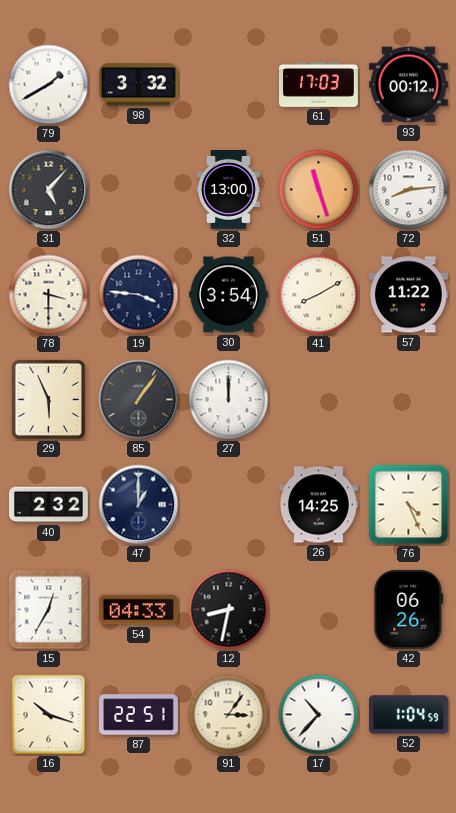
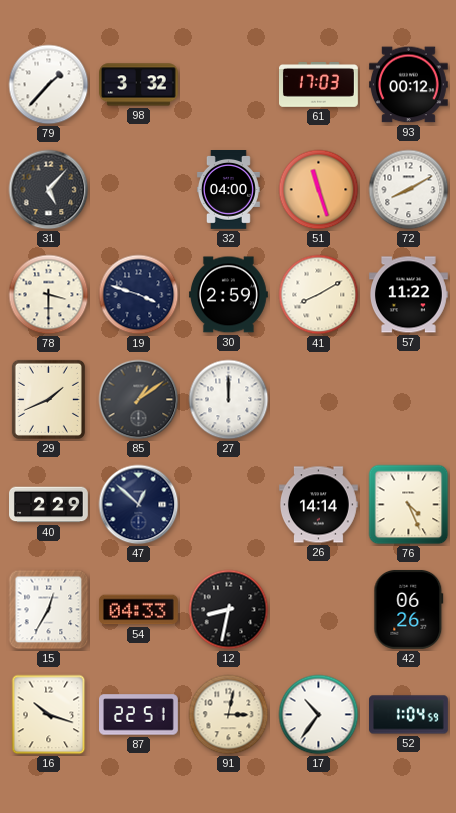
79: 1:40 -> 1:37 (49, 85)
32: 13:00 -> 04:00 (228, 190)
72: 8:14 -> 8:10 (409, 190)
19: 3:46 -> 3:48 (139, 295)
30: 3:54 -> 2:59 (228, 295)
29: 5:56 -> 1:41 (48, 399)
85: 1:06 -> 1:09 (139, 400)
40: 2:32 -> 2:29 (49, 505)
47: 1:00 -> 12:52 (139, 505)
26: 14:25 -> 14:14 (319, 505)
91: 3:06 -> 3:02 (229, 715)
17: 10:37 -> 10:36 (319, 715)
